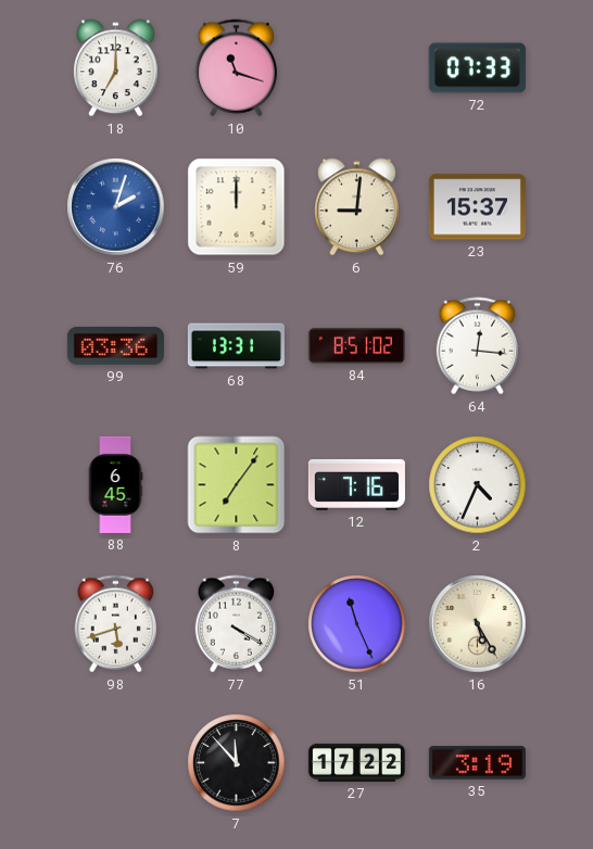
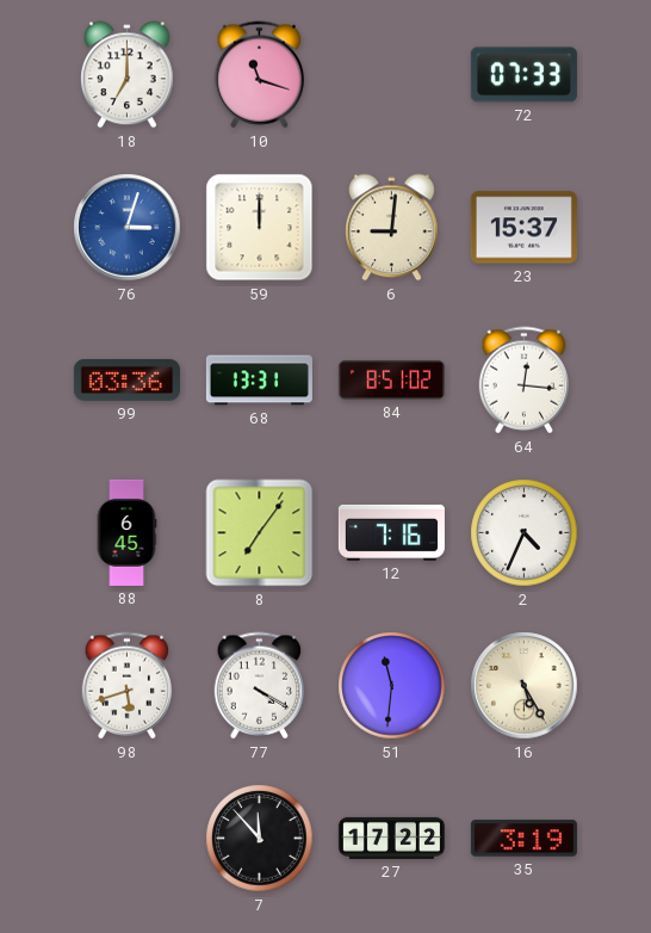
76: 2:03 -> 3:03 (128, 228)
51: 11:26 -> 11:31 (392, 686)
